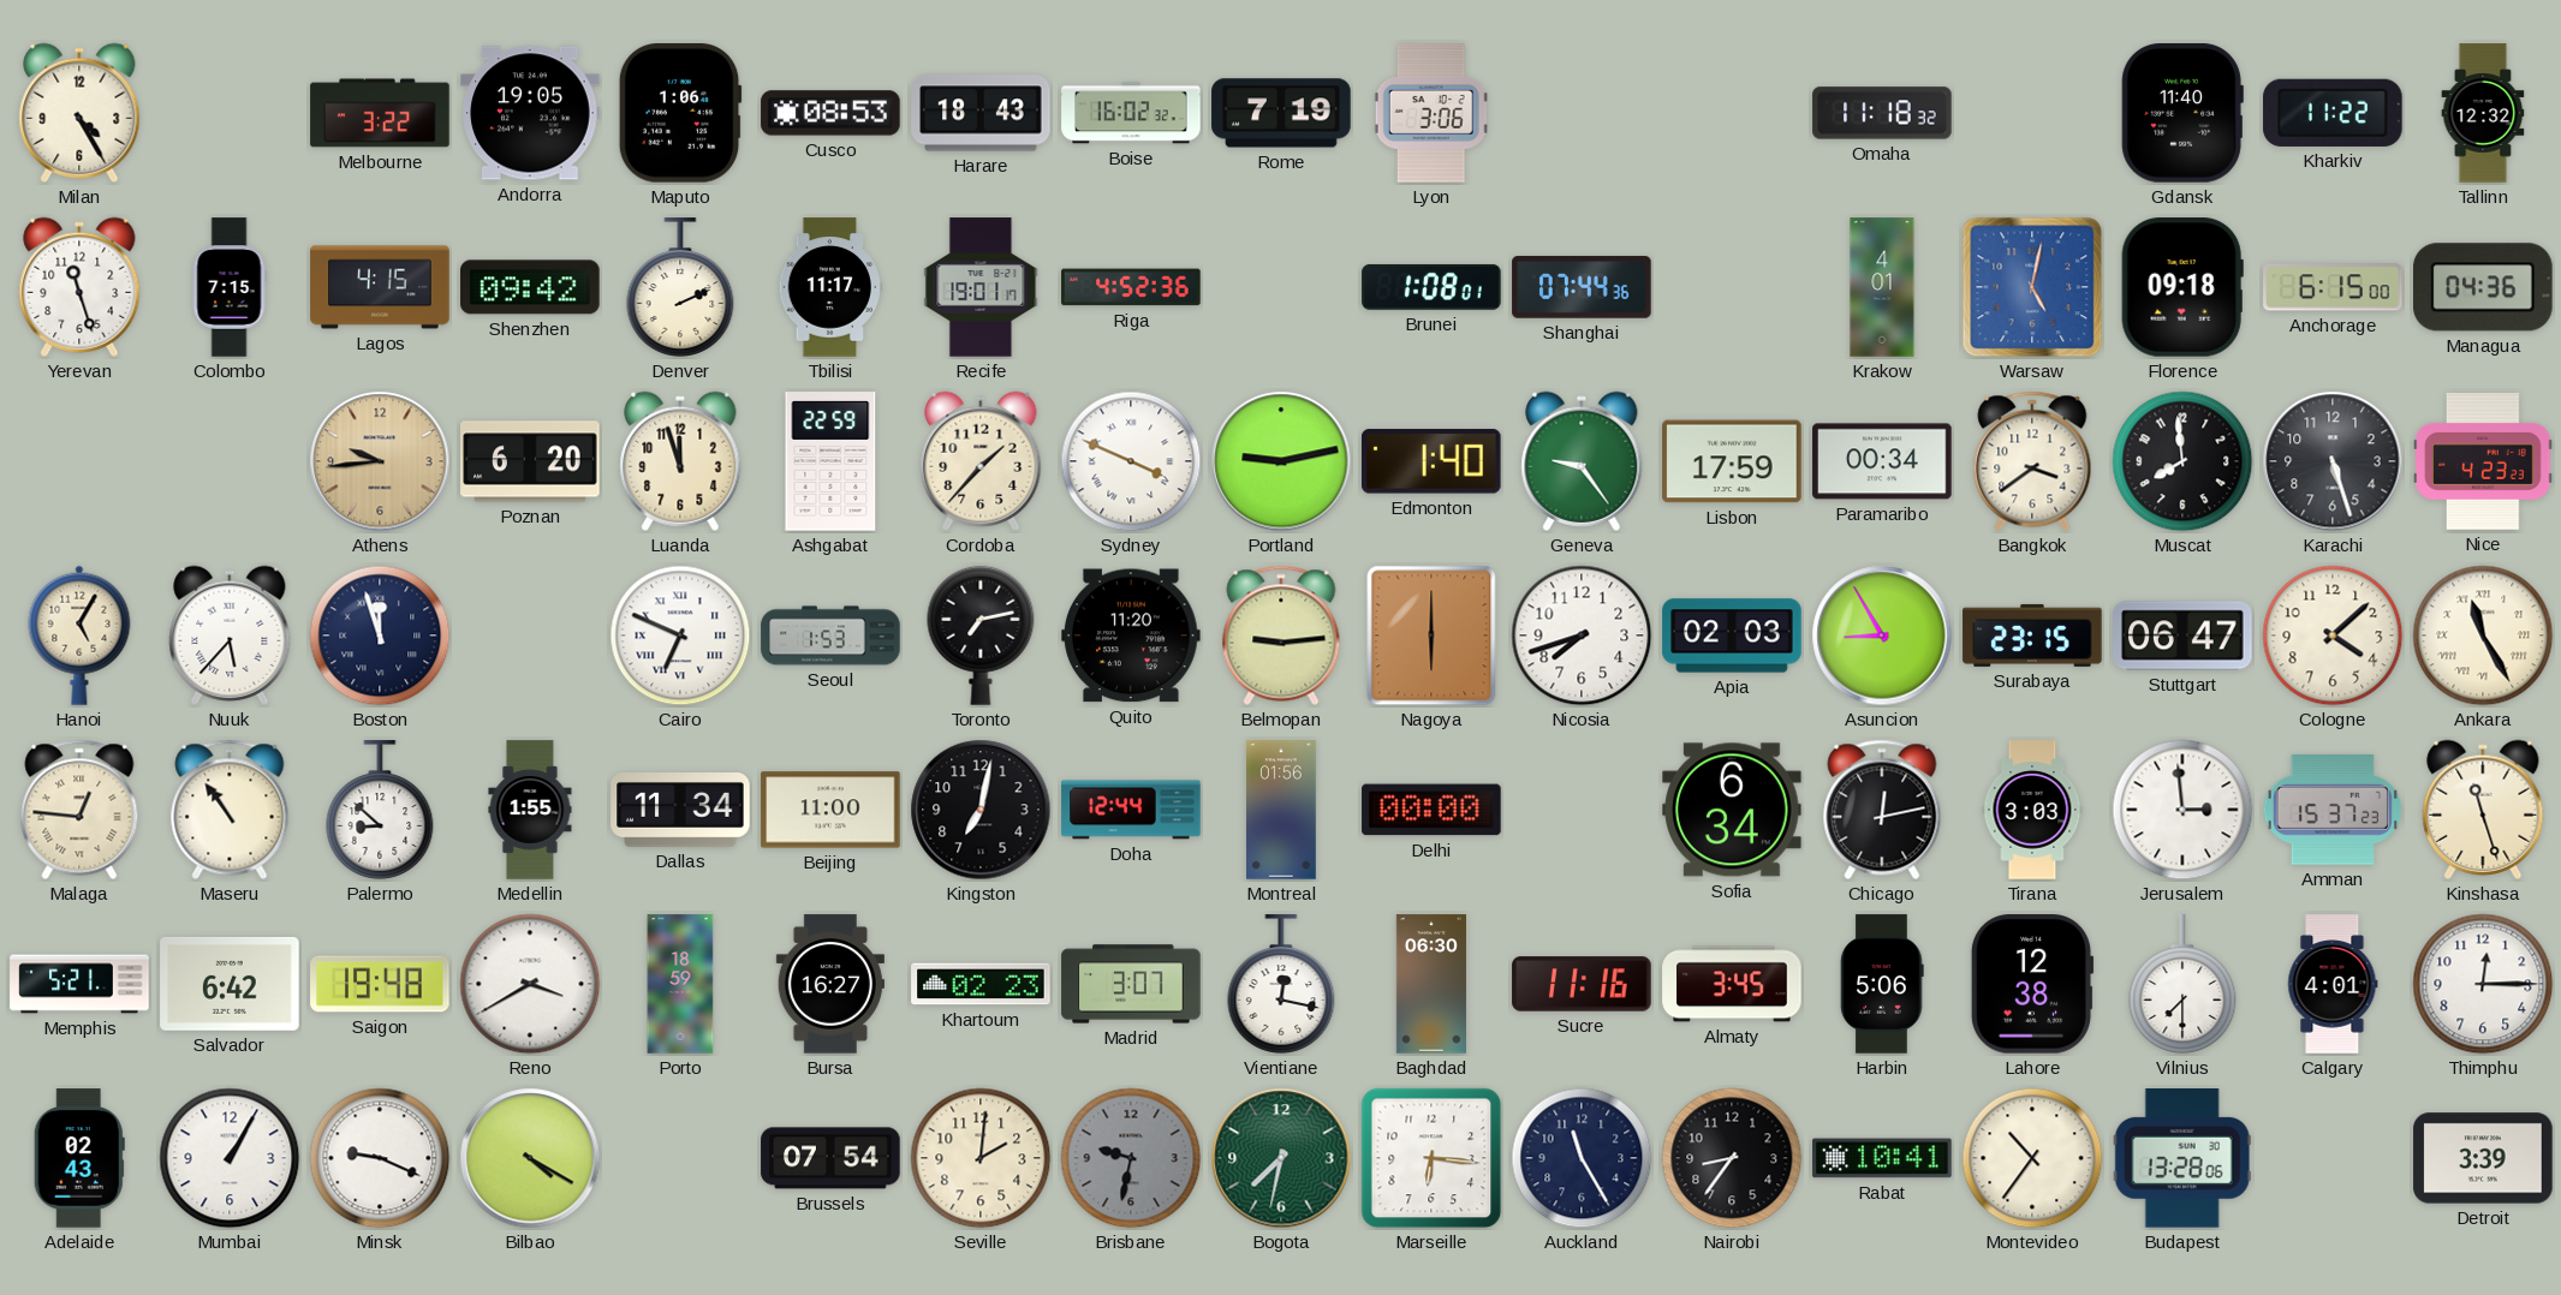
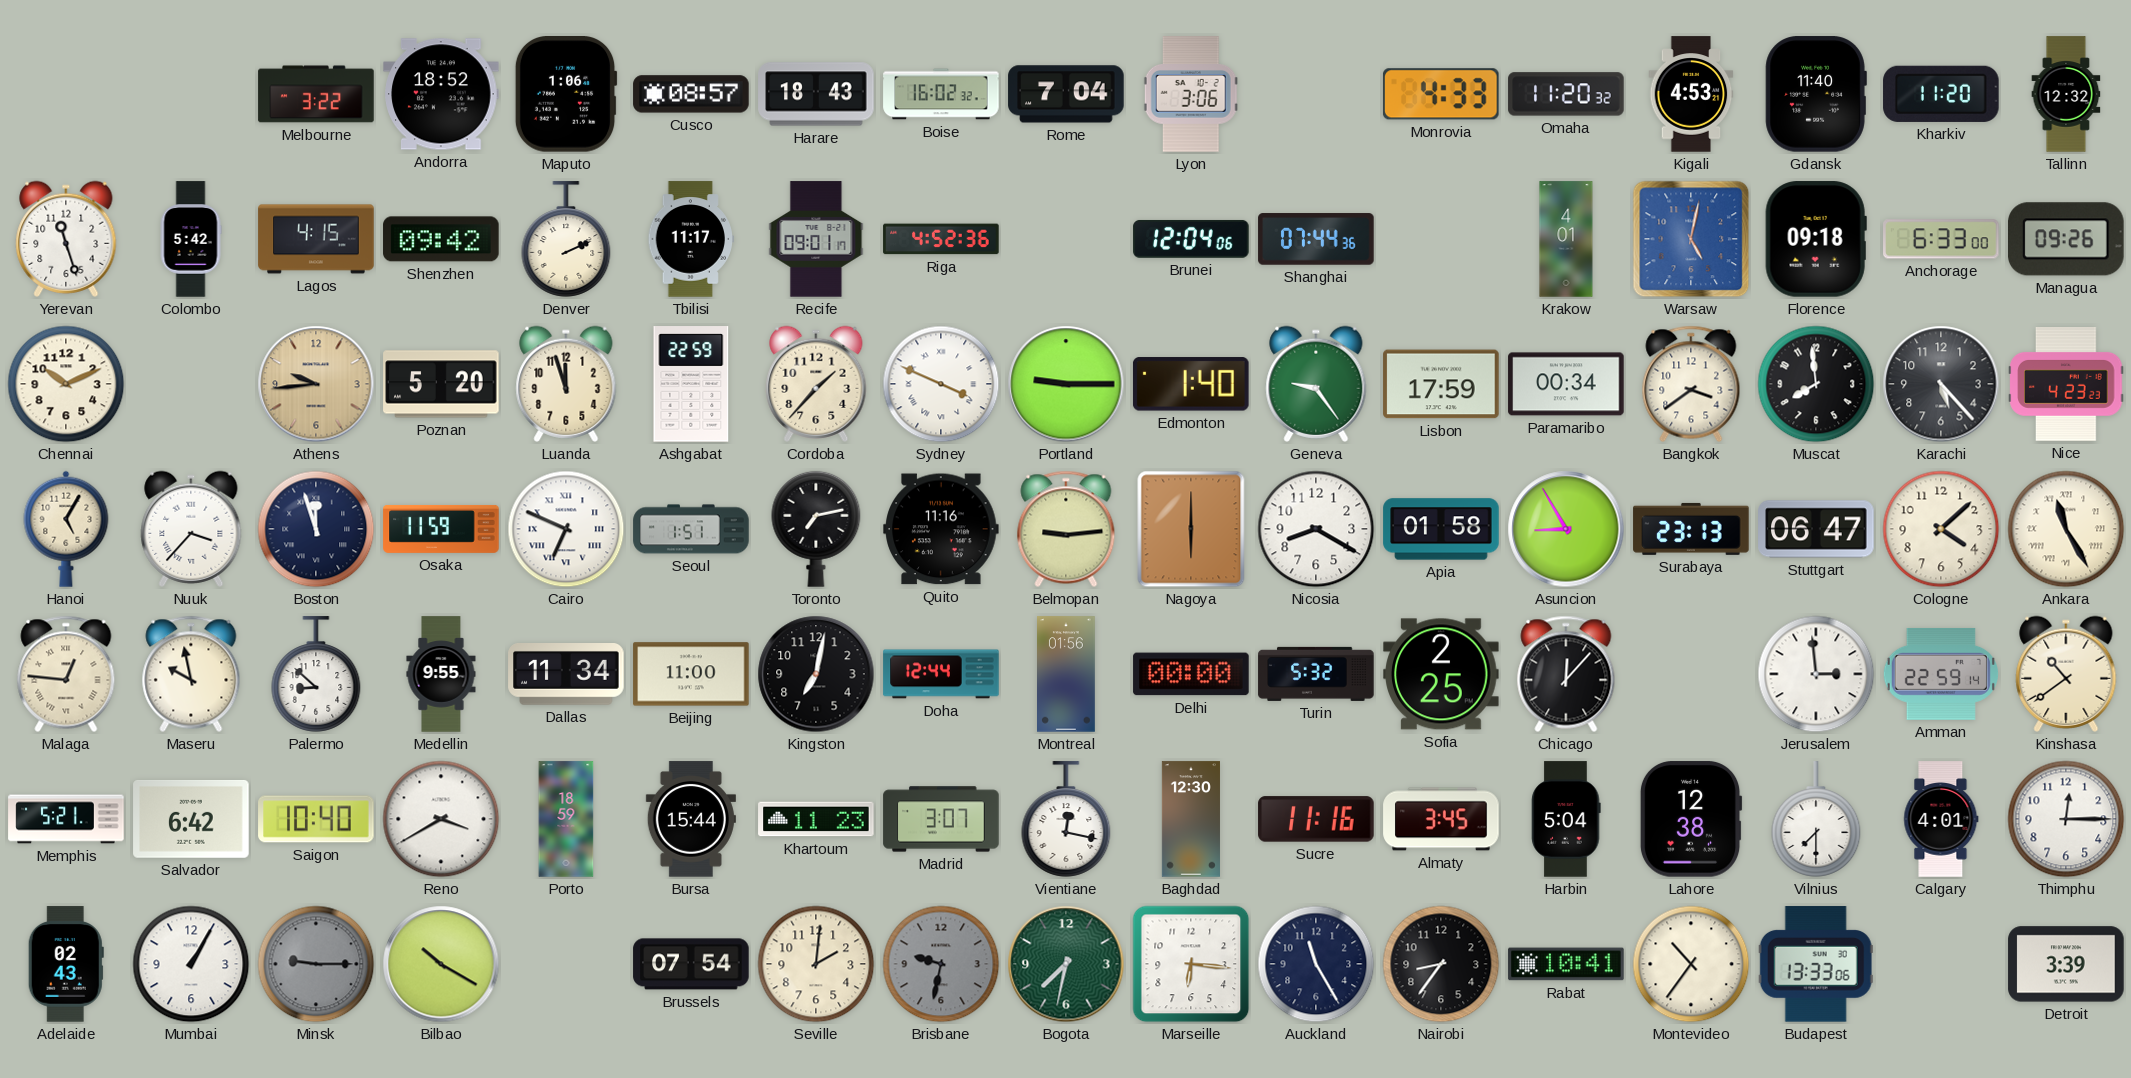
Milan: 4:25 -> none (79, 113)
Andorra: 19:05 -> 18:52 (441, 94)
Cusco: 08:53 -> 08:57 (691, 94)
Rome: 7:19 -> 7:04 (1066, 94)
Monrovia: none -> 4:33 (1441, 94)
Omaha: 11:18 -> 11:20 (1566, 94)
Kigali: none -> 4:53 (1691, 94)
Kharkiv: 11:22 -> 11:20 (1941, 94)
Colombo: 7:15 -> 5:42 (191, 239)
Recife: 19:01 -> 09:01 (816, 239)
Brunei: 1:08 -> 12:04 (1191, 239)
Anchorage: 6:15 -> 6:33 (1941, 239)
Managua: 04:36 -> 09:26 (2067, 239)
Chennai: none -> 10:11 (66, 384)
Poznan: 6:20 -> 5:20 (441, 384)
Portland: 9:13 -> 9:15 (1066, 384)
Karachi: 5:27 -> 5:23 (1941, 384)
Nuuk: 5:37 -> 3:37 (191, 529)
Osaka: none -> 11:59 (441, 529)
Seoul: 1:53 -> 1:51 (691, 529)
Quito: 11:20 -> 11:16 (941, 529)
Nicosia: 7:42 -> 8:20 (1316, 529)
Apia: 02:03 -> 01:58 (1441, 529)
Surabaya: 23:15 -> 23:13 (1691, 529)
Maseru: 10:54 -> 9:58 (191, 674)
Medellin: 1:55 -> 9:55 (441, 674)
Turin: none -> 5:32 (1316, 674)
Sofia: 6:34 -> 2:25 (1441, 674)
Chicago: 12:13 -> 12:07 (1566, 674)
Tirana: 3:03 -> none (2032, 810)
Amman: 15:37 -> 22:59 (1941, 674)
Kinshasa: 11:27 -> 10:39 (2066, 674)
Saigon: 19:48 -> 10:40 (316, 819)
Bursa: 16:27 -> 15:44 (691, 819)
Khartoum: 02:23 -> 11:23 (816, 819)
Baghdad: 06:30 -> 12:30 (1191, 819)
Harbin: 5:06 -> 5:04 (1566, 819)
Minsk: 9:19 -> 9:15 (316, 964)
Minsk dial: white -> grey (316, 964)
Bilbao: 4:20 -> 10:20 (441, 964)
Budapest: 13:28 -> 13:33 (1816, 964)
